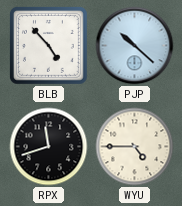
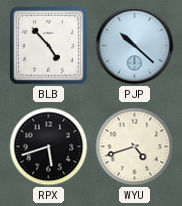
RPX: 11:42 -> 5:42 (49, 147)
WYU: 4:45 -> 4:42 (135, 147)
